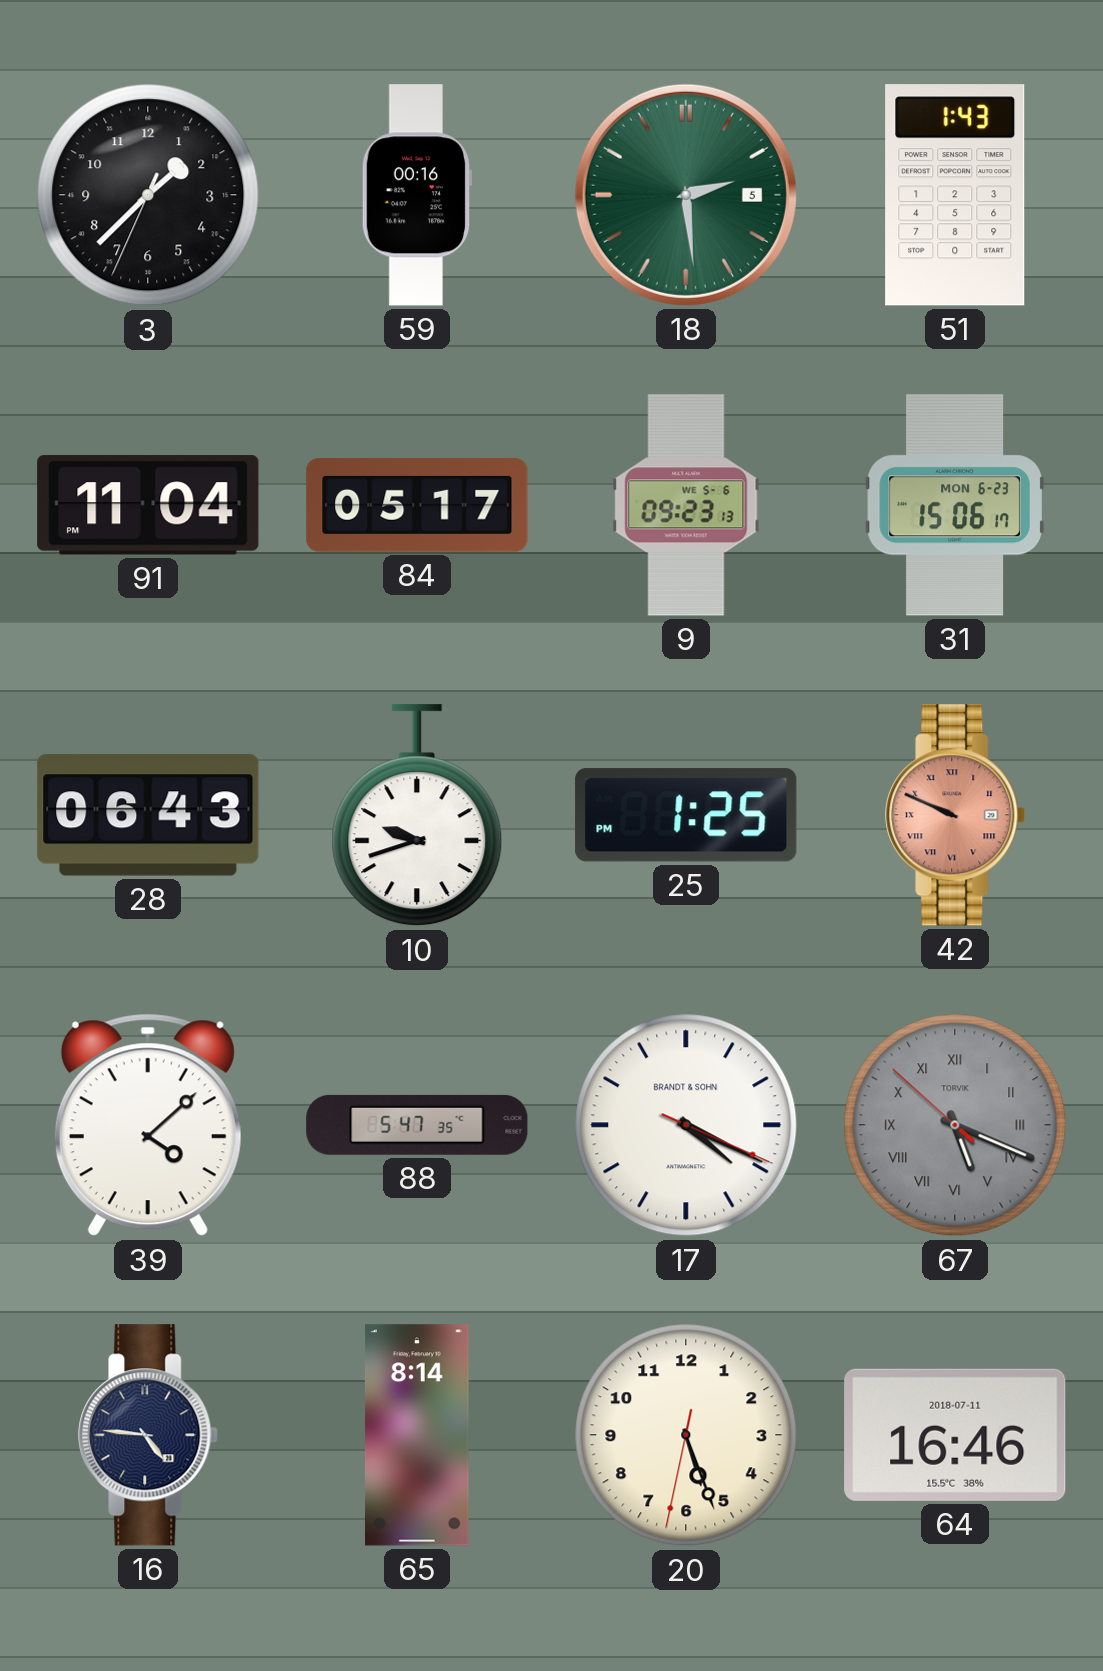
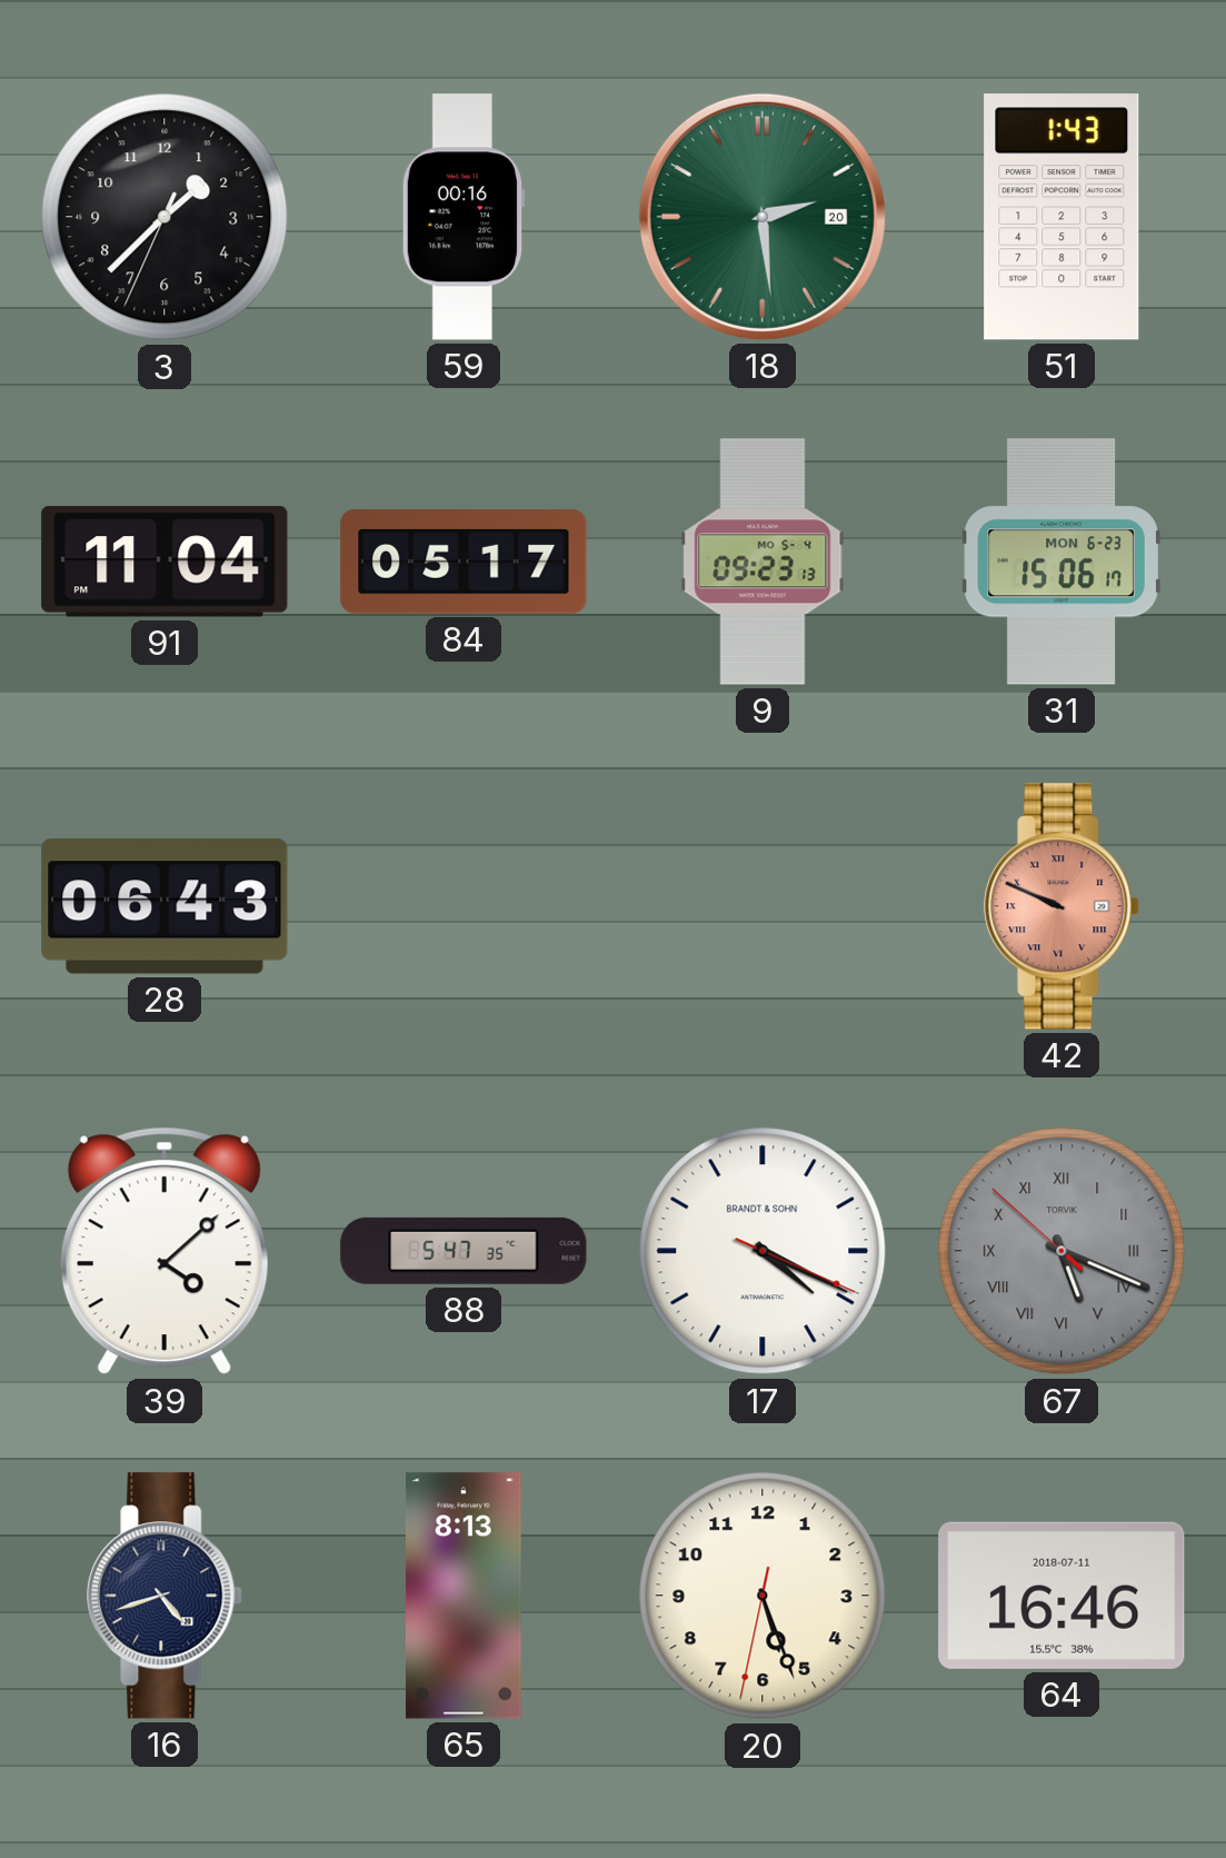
18 date: 5 -> 20 (762, 217)
9 date: WE 5-6 -> MO 5-4 (762, 562)
10: 9:42 -> none (417, 816)
25: 1:25 -> none (686, 815)
16: 4:46 -> 4:42 (166, 1596)
65: 8:14 -> 8:13 (464, 1596)
